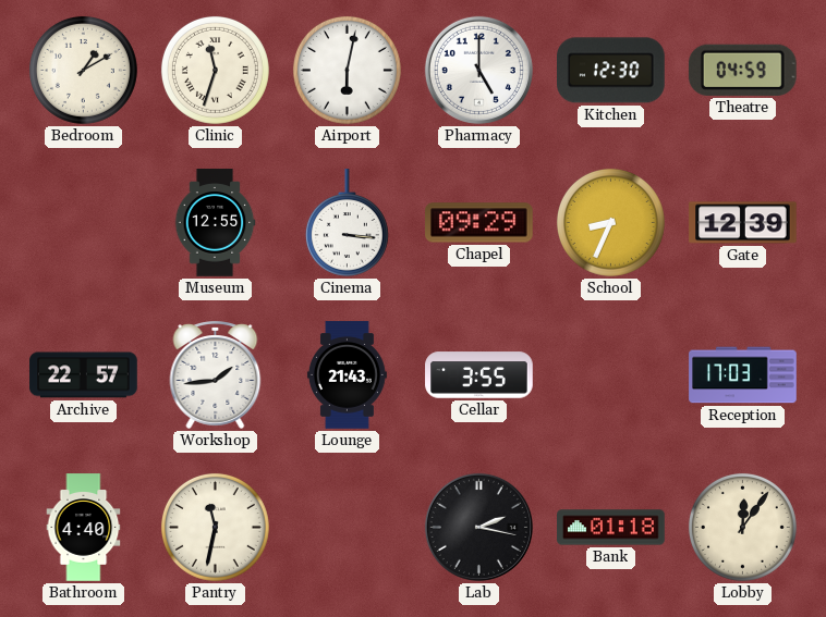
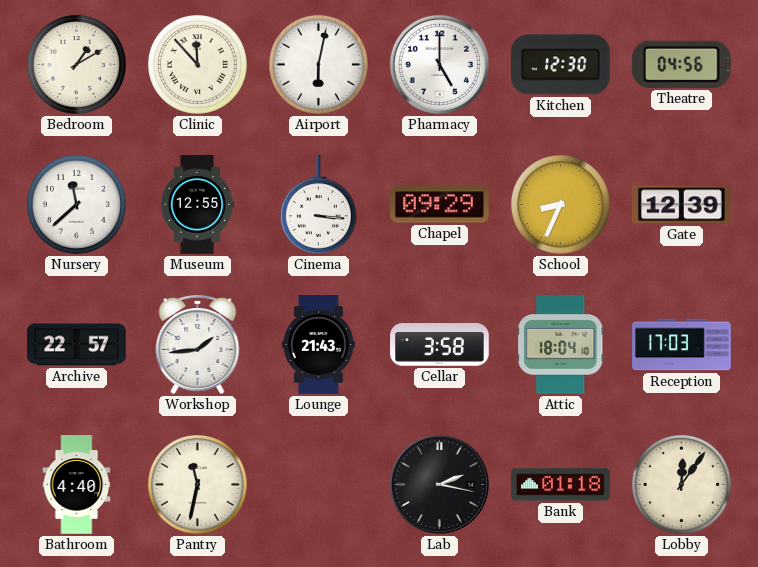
Clinic: 11:33 -> 11:53 (197, 64)
Theatre: 04:59 -> 04:56 (681, 64)
Nursery: none -> 11:38 (76, 204)
Cellar: 3:55 -> 3:58 (440, 345)
Attic: none -> 18:04 (561, 345)
